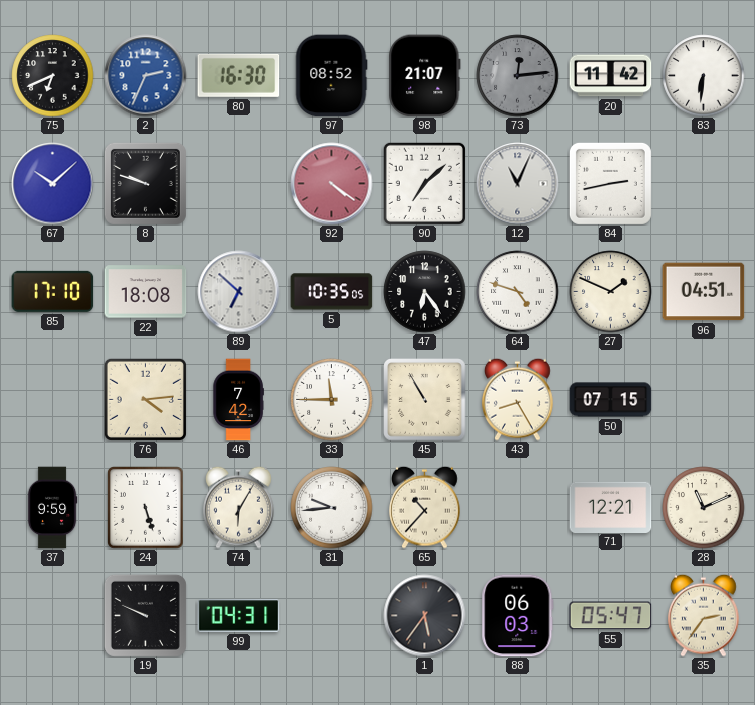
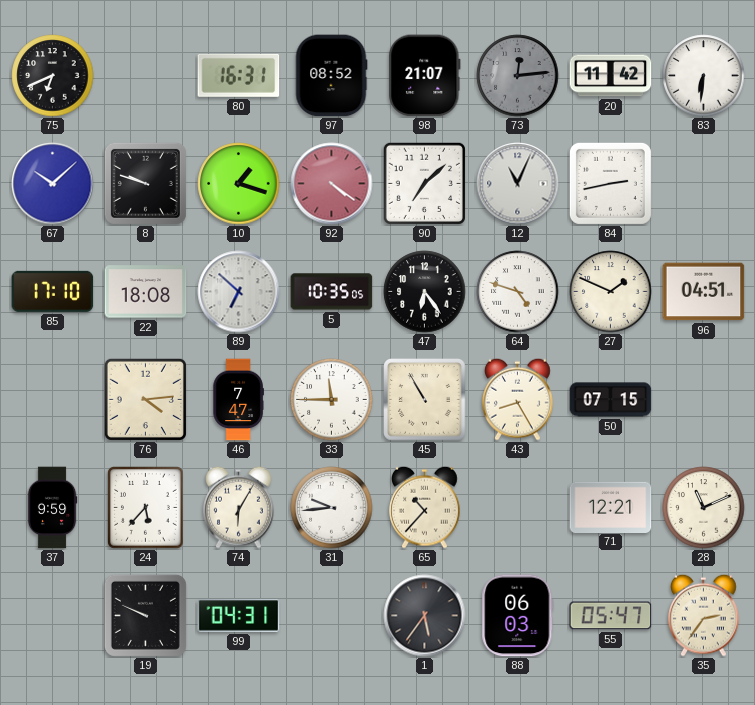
2: 2:34 -> none (146, 76)
80: 16:30 -> 16:31 (239, 75)
10: none -> 1:18 (239, 184)
46: 7:42 -> 7:47 (238, 400)
24: 5:27 -> 5:37 (146, 508)
